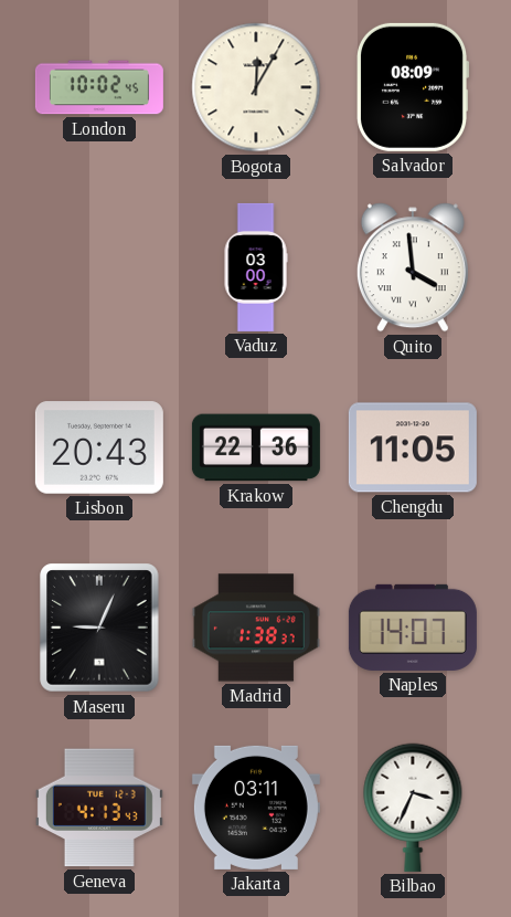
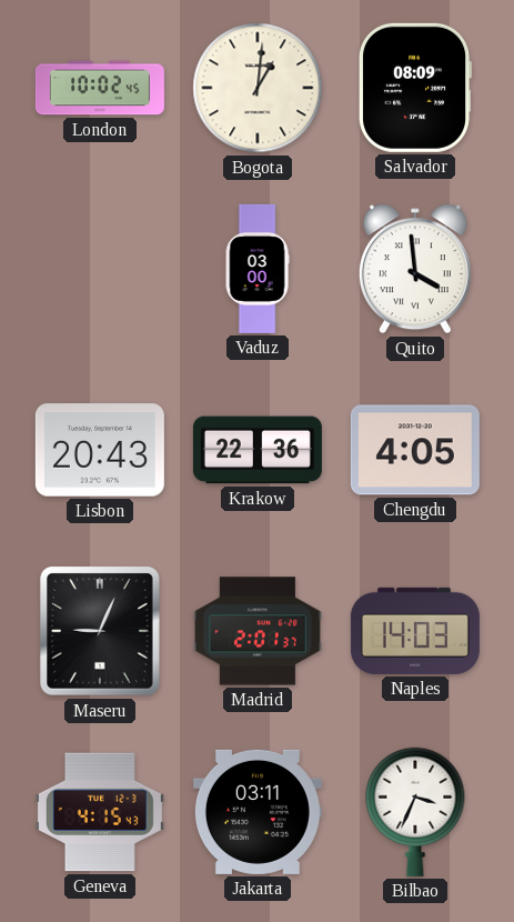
Bogota: 12:05 -> 1:01 (258, 88)
Chengdu: 11:05 -> 4:05 (415, 450)
Madrid: 1:38 -> 2:01 (258, 631)
Naples: 14:07 -> 14:03 (415, 631)
Geneva: 4:13 -> 4:15 (100, 812)
